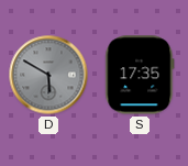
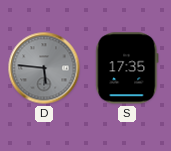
D: 5:50 -> 5:46 (44, 68)
